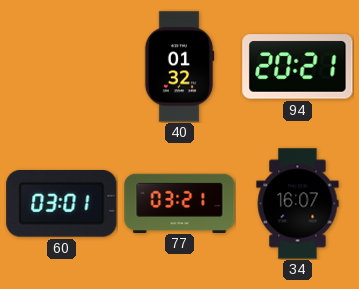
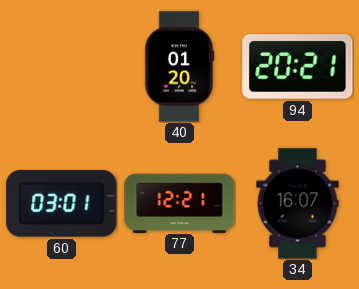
40: 01:32 -> 01:20 (179, 67)
77: 03:21 -> 12:21 (180, 203)
